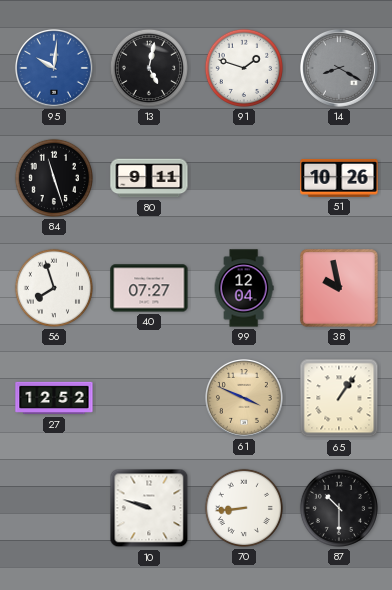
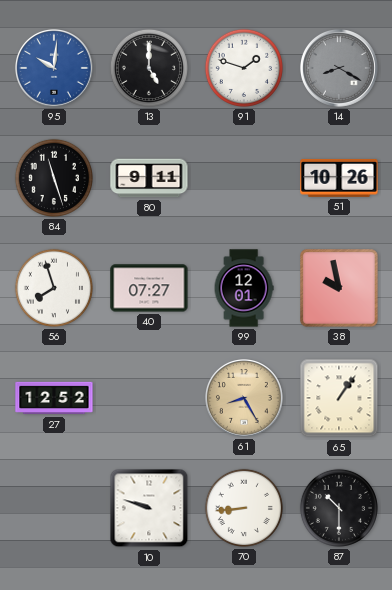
13: 5:02 -> 5:00 (149, 68)
99: 12:04 -> 12:01 (244, 288)
61: 3:49 -> 8:25 (245, 399)
